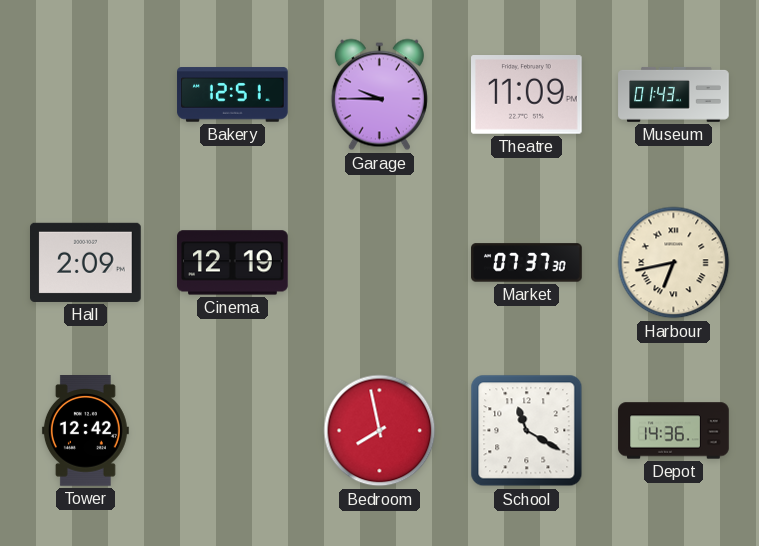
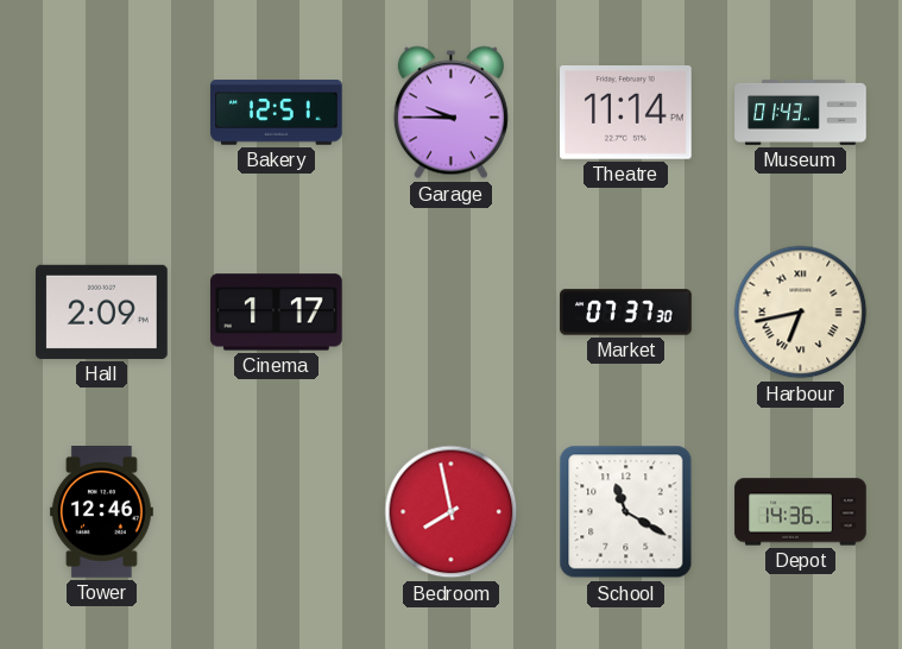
Theatre: 11:09 -> 11:14 (626, 113)
Cinema: 12:19 -> 1:17 (277, 313)
Tower: 12:42 -> 12:46 (101, 512)
